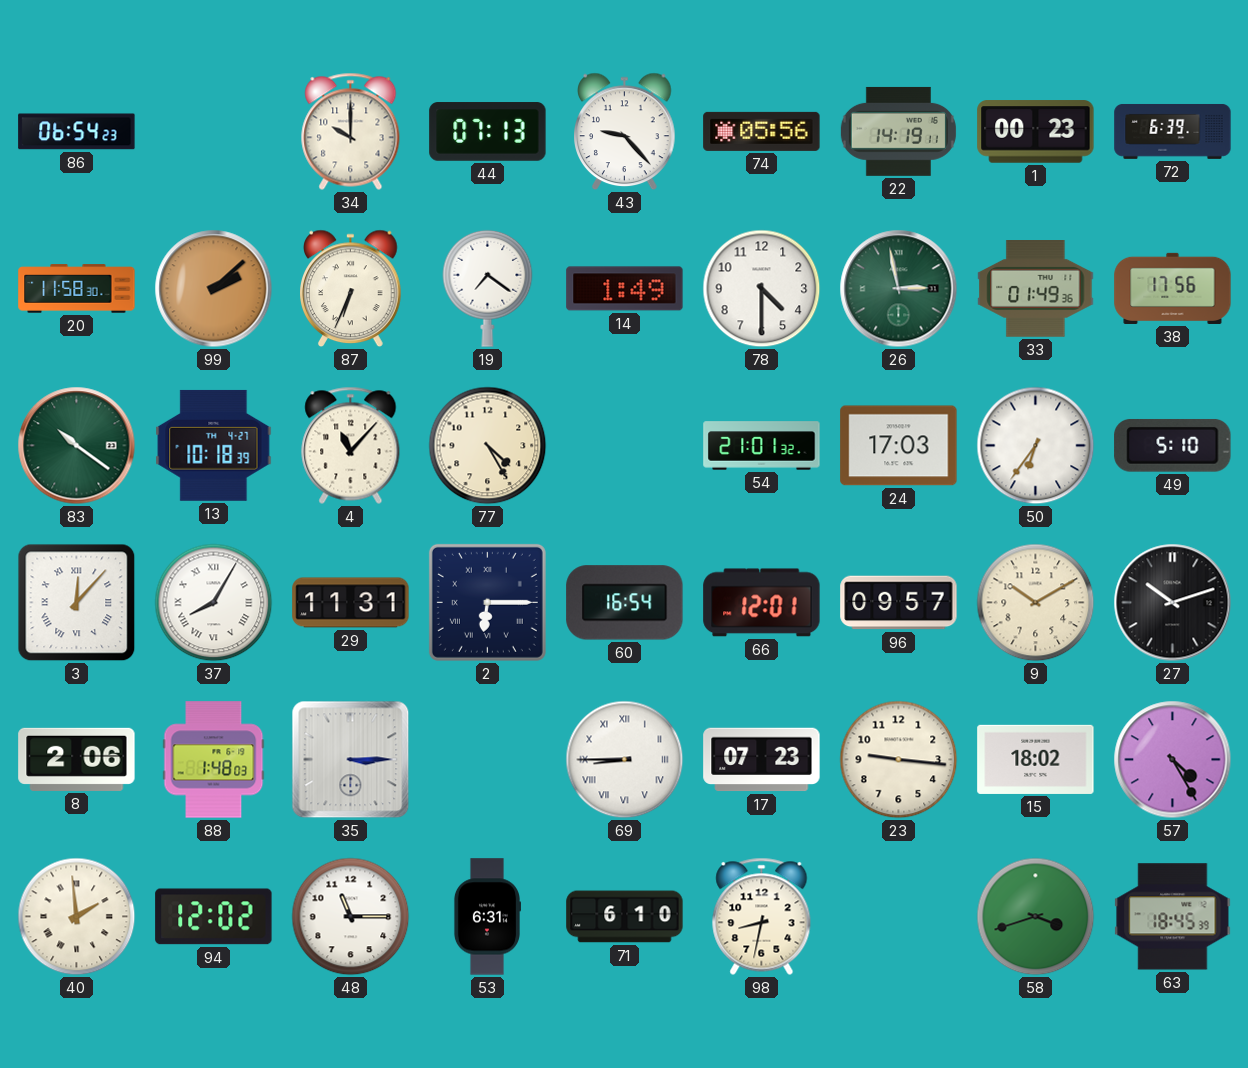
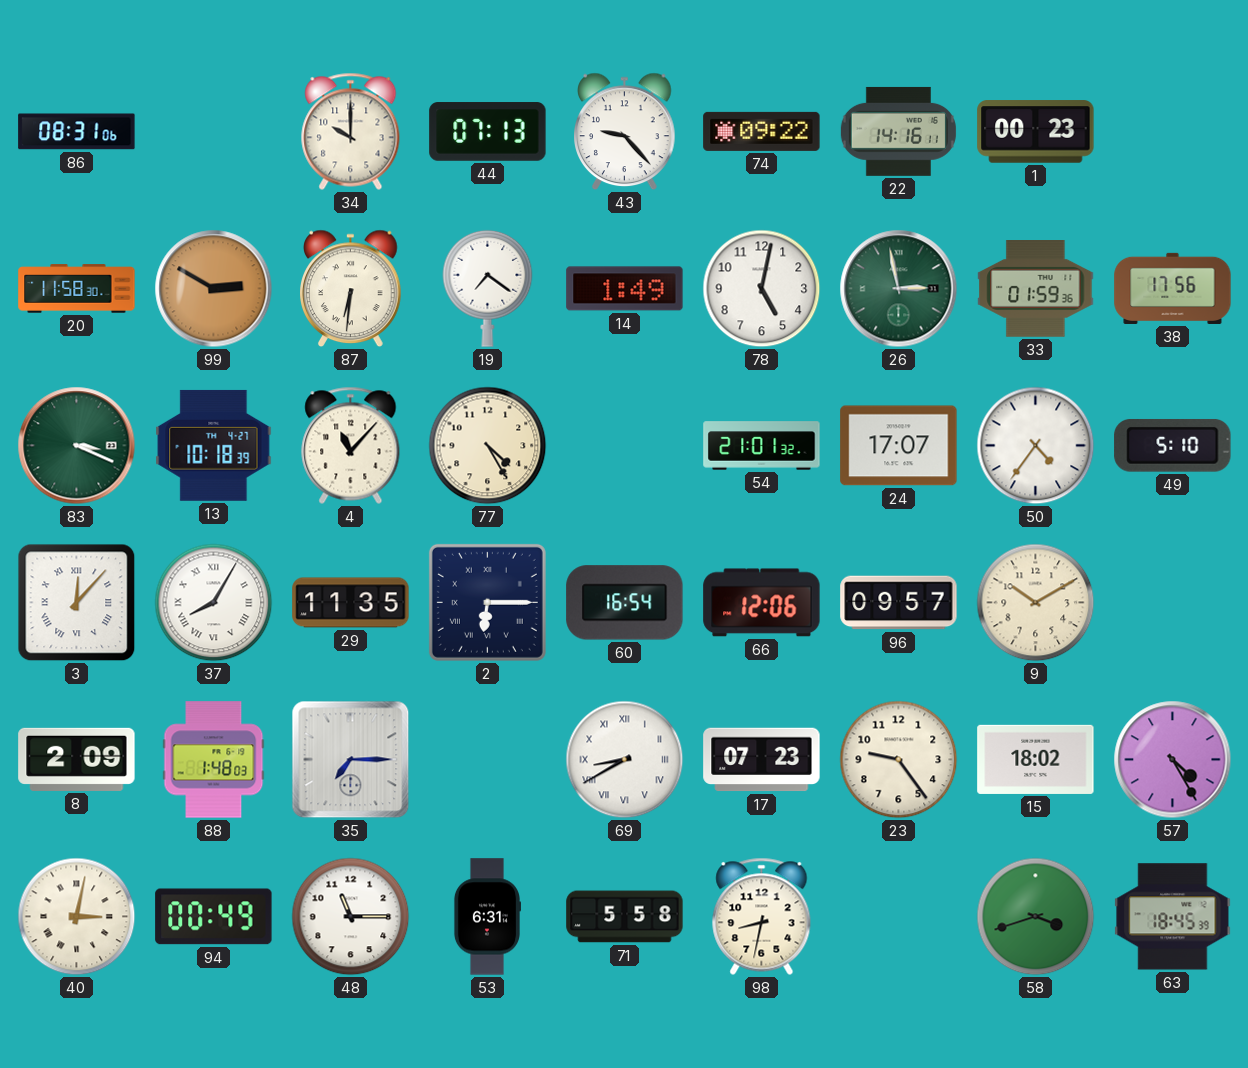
86: 06:54 -> 08:31 (77, 132)
74: 05:56 -> 09:22 (762, 131)
22: 14:19 -> 14:16 (898, 131)
72: 6:39 -> none (1173, 131)
99: 2:08 -> 2:50 (214, 289)
87: 6:34 -> 6:31 (351, 289)
78: 4:30 -> 5:02 (762, 289)
33: 01:49 -> 01:59 (1036, 289)
83: 10:21 -> 3:19 (77, 446)
24: 17:03 -> 17:07 (899, 446)
50: 6:36 -> 4:36 (1036, 446)
29: 11:31 -> 11:35 (351, 603)
66: 12:01 -> 12:06 (762, 603)
27: 10:12 -> none (1173, 603)
8: 2:06 -> 2:09 (77, 759)
35: 3:15 -> 7:15 (351, 760)
69: 8:45 -> 8:40 (625, 760)
23: 9:16 -> 9:24 (899, 760)
40: 1:59 -> 3:02 (77, 917)
94: 12:02 -> 00:49 (214, 917)
71: 6:10 -> 5:58 (625, 917)
